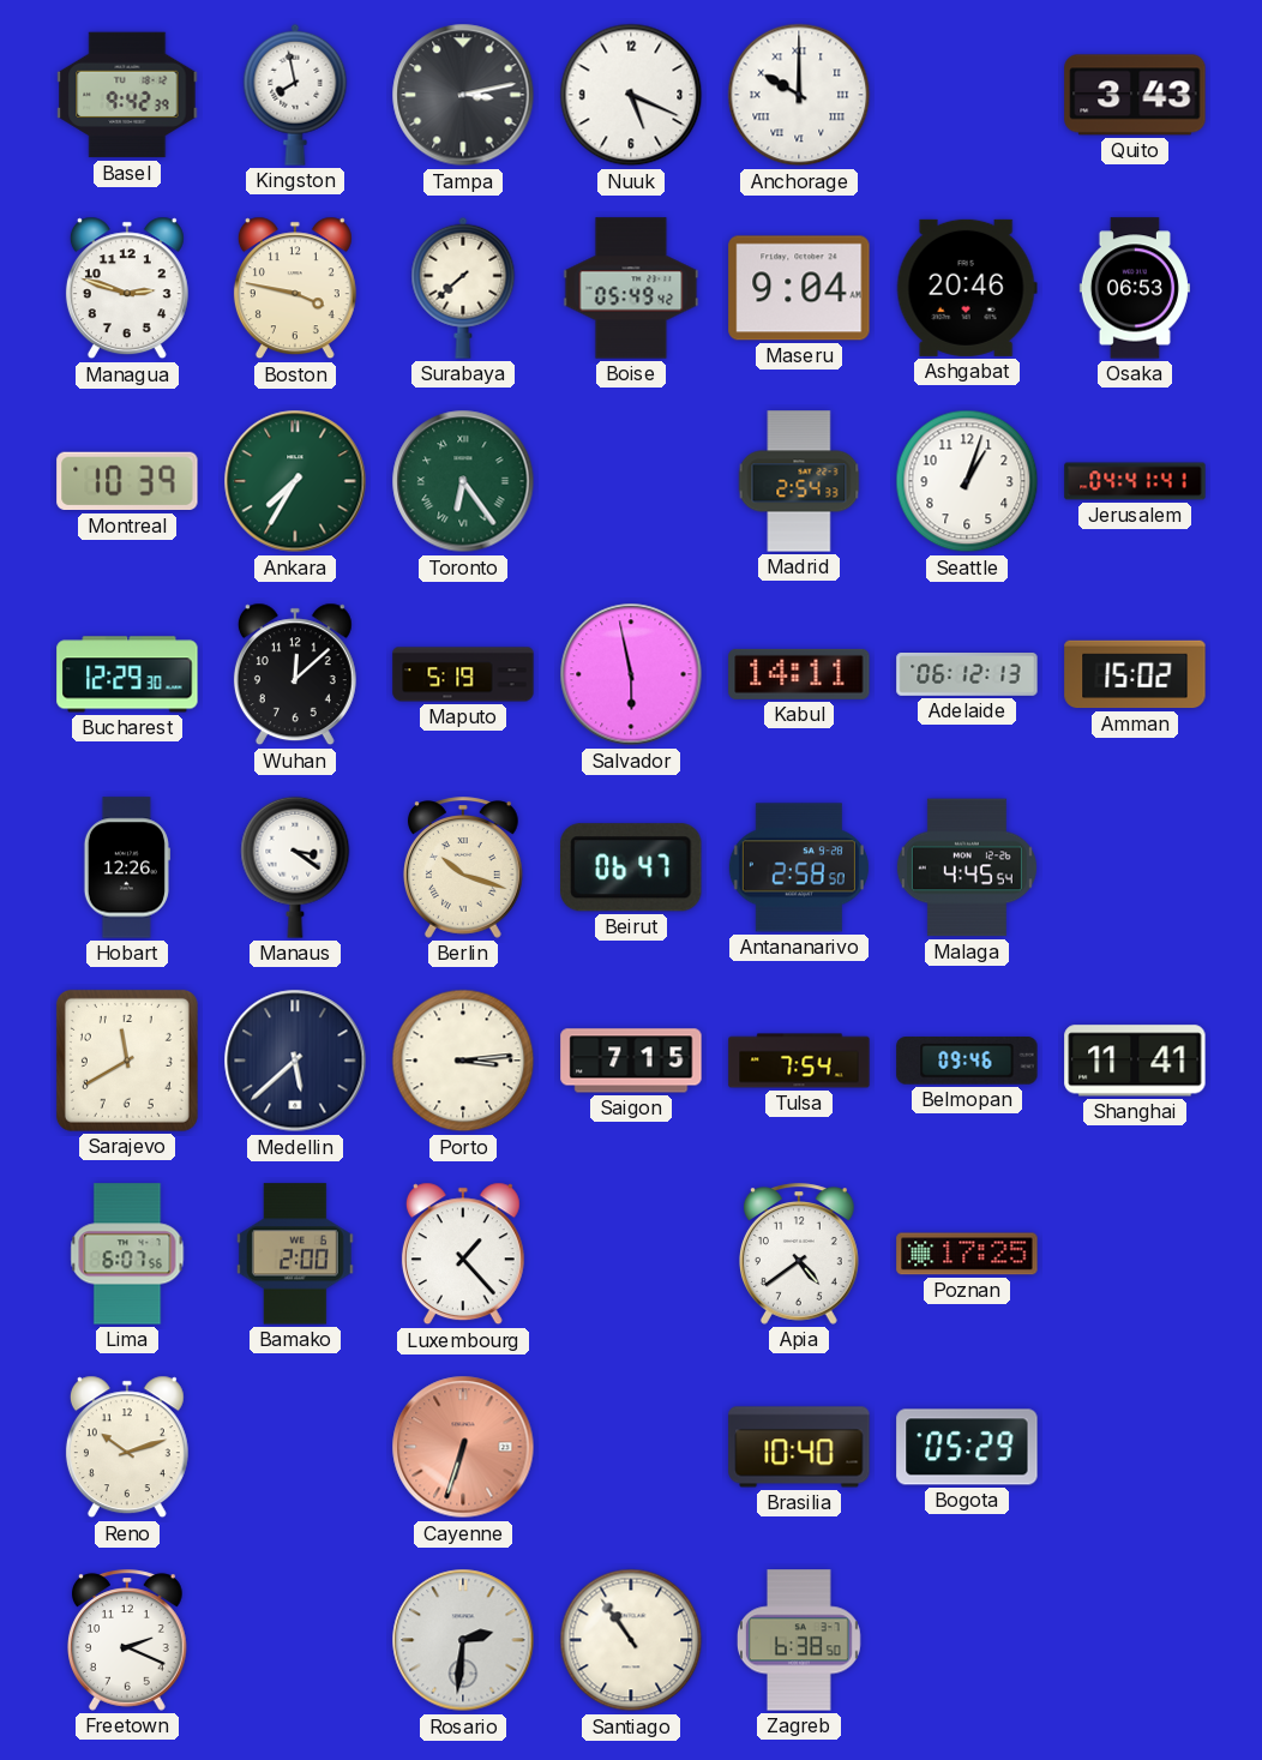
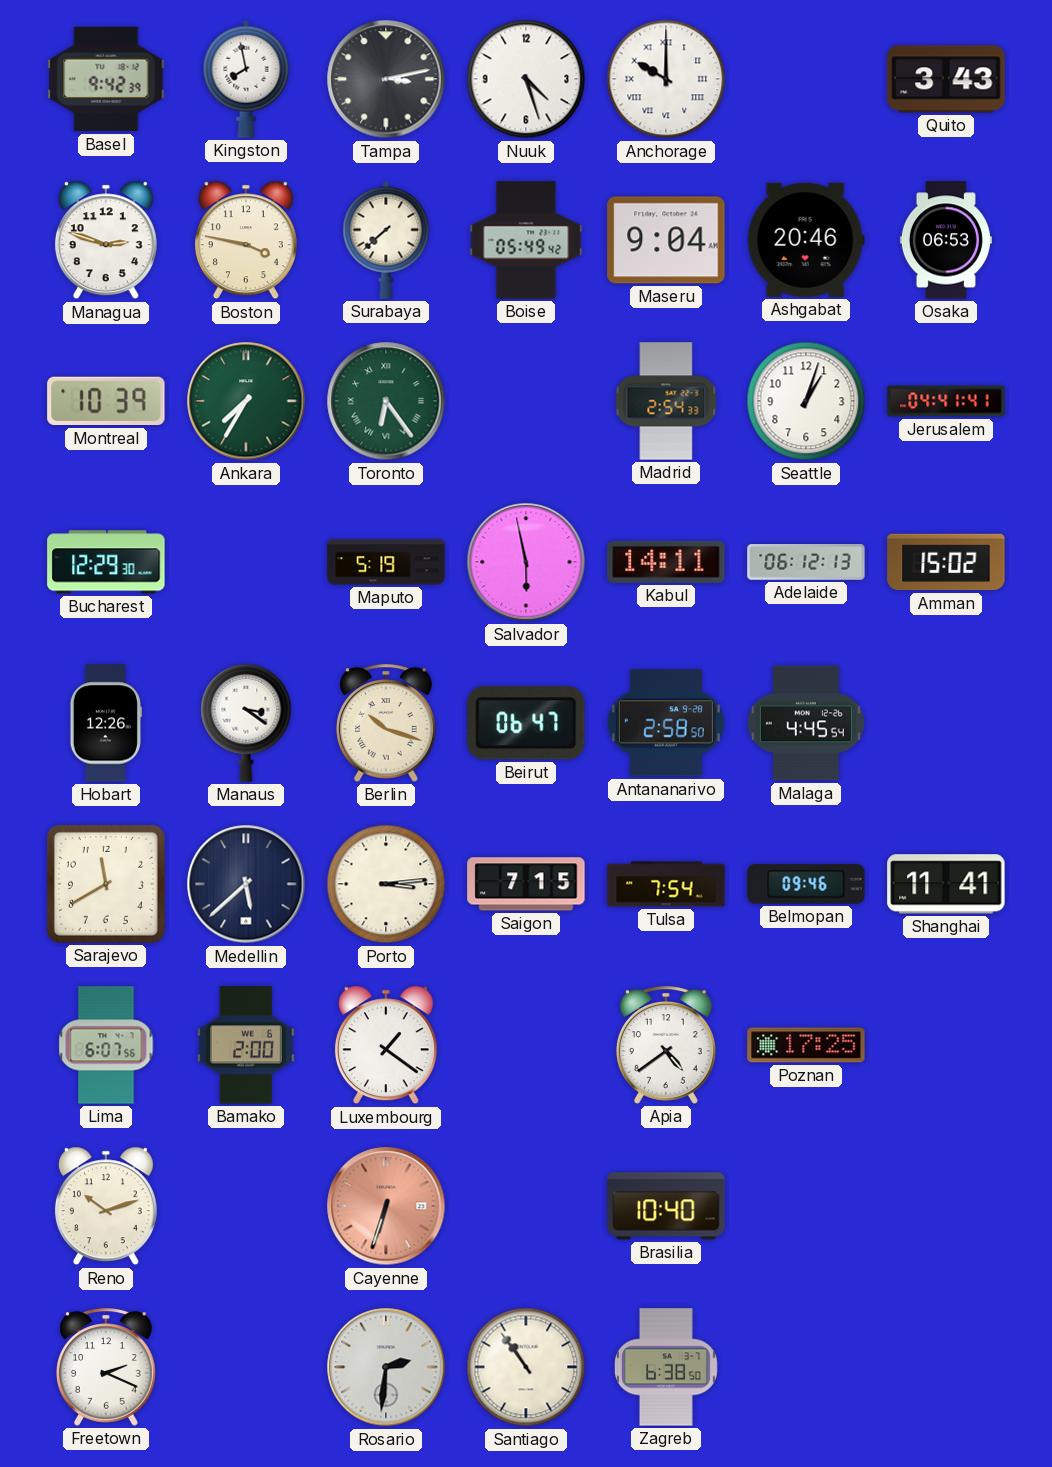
Nuuk: 5:19 -> 4:27 (526, 79)
Wuhan: 12:08 -> none (295, 674)
Luxembourg: 1:23 -> 1:21 (386, 1045)
Bogota: 05:29 -> none (967, 1447)
